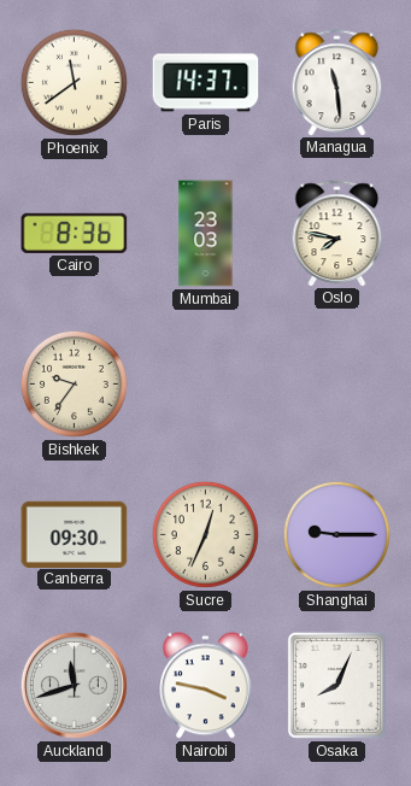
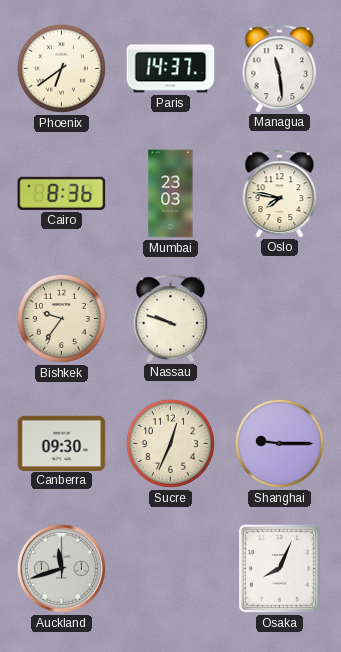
Phoenix: 11:39 -> 6:39 (61, 68)
Nassau: none -> 9:48 (171, 318)
Nairobi: 3:47 -> none (206, 686)
